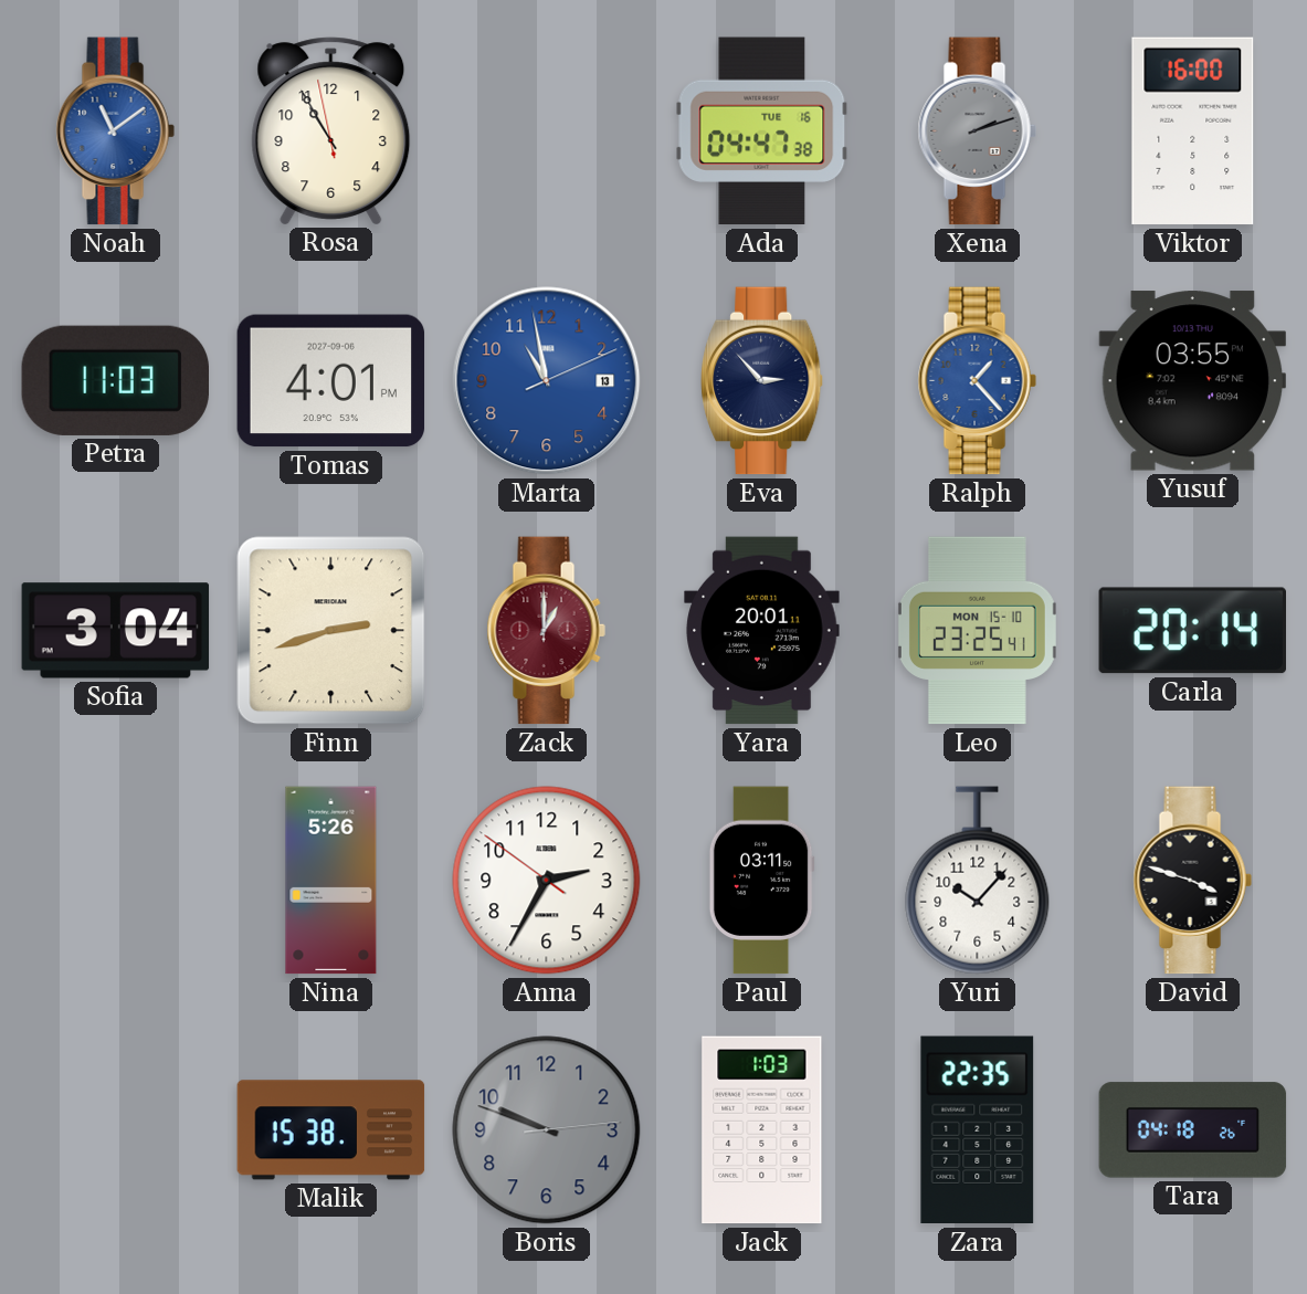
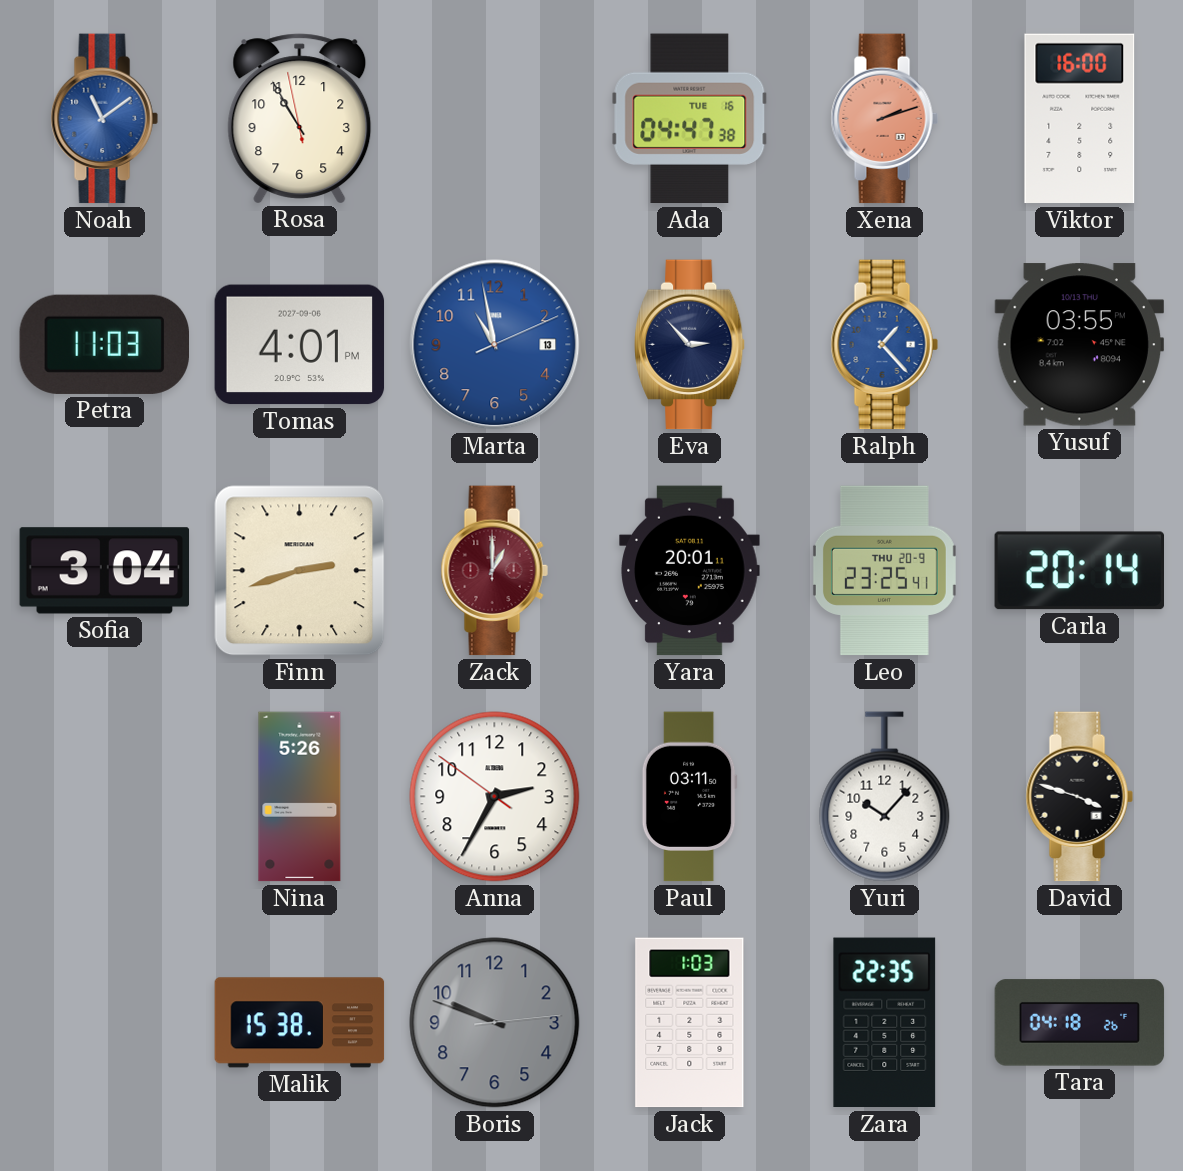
Xena dial: grey -> salmon (884, 119)
Leo date: MON 15-10 -> THU 20-9 (884, 571)
